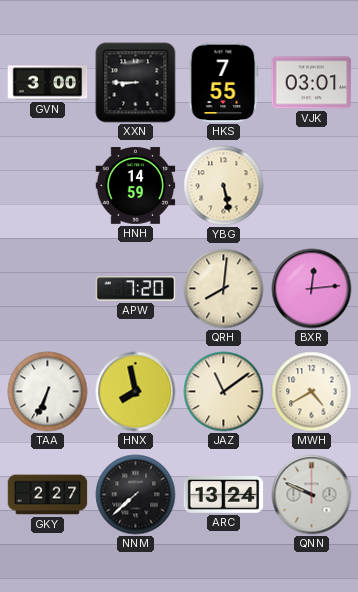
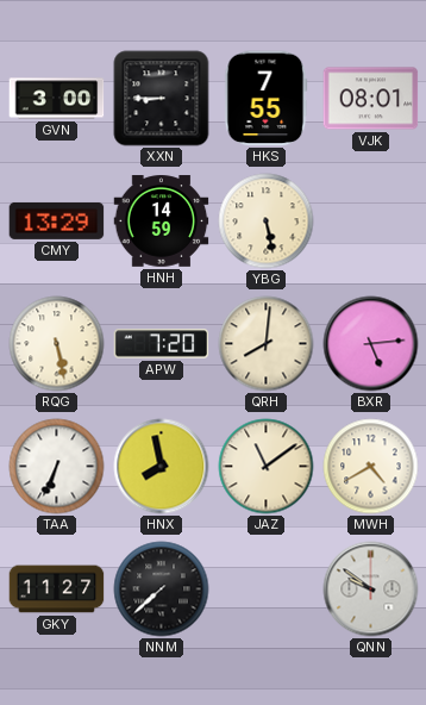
VJK: 03:01 -> 08:01 (371, 99)
CMY: none -> 13:29 (57, 220)
RQG: none -> 5:28 (57, 344)
BXR: 12:14 -> 5:14 (371, 344)
GKY: 2:27 -> 11:27 (57, 589)
ARC: 13:24 -> none (224, 495)
QNN: 9:49 -> 9:51 (371, 589)
